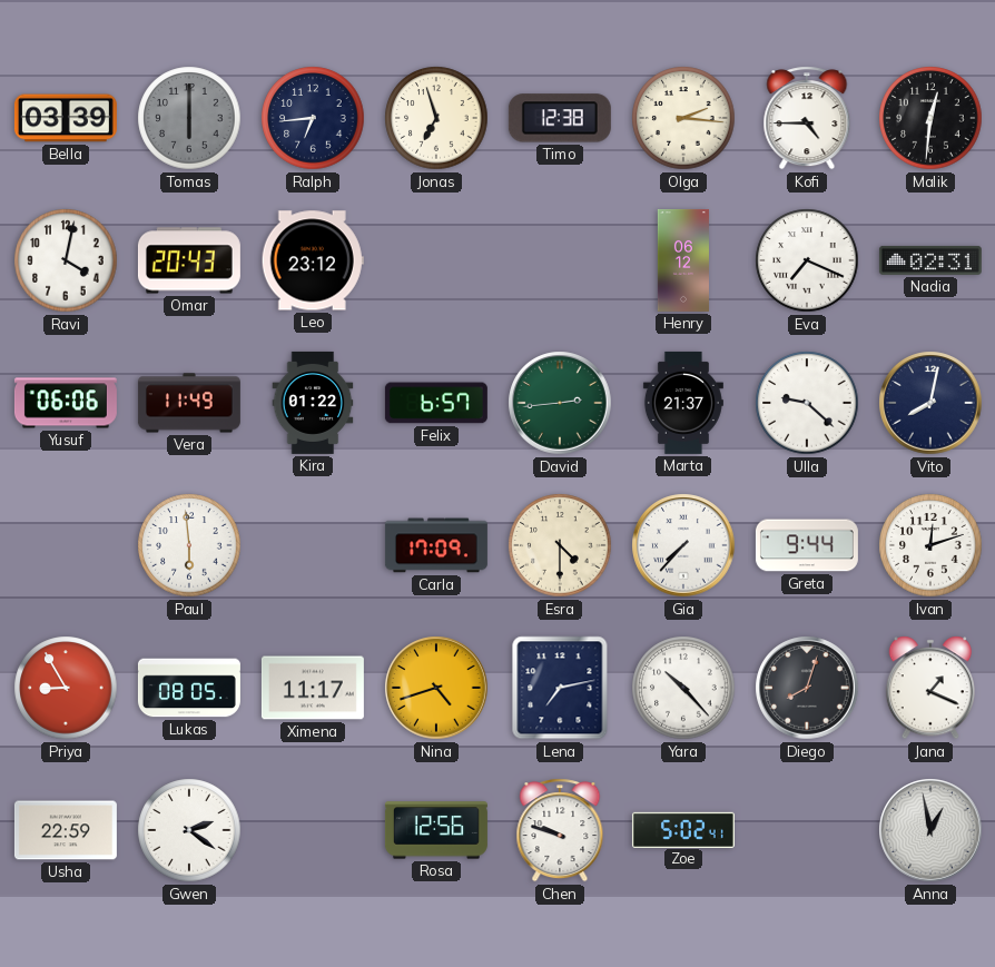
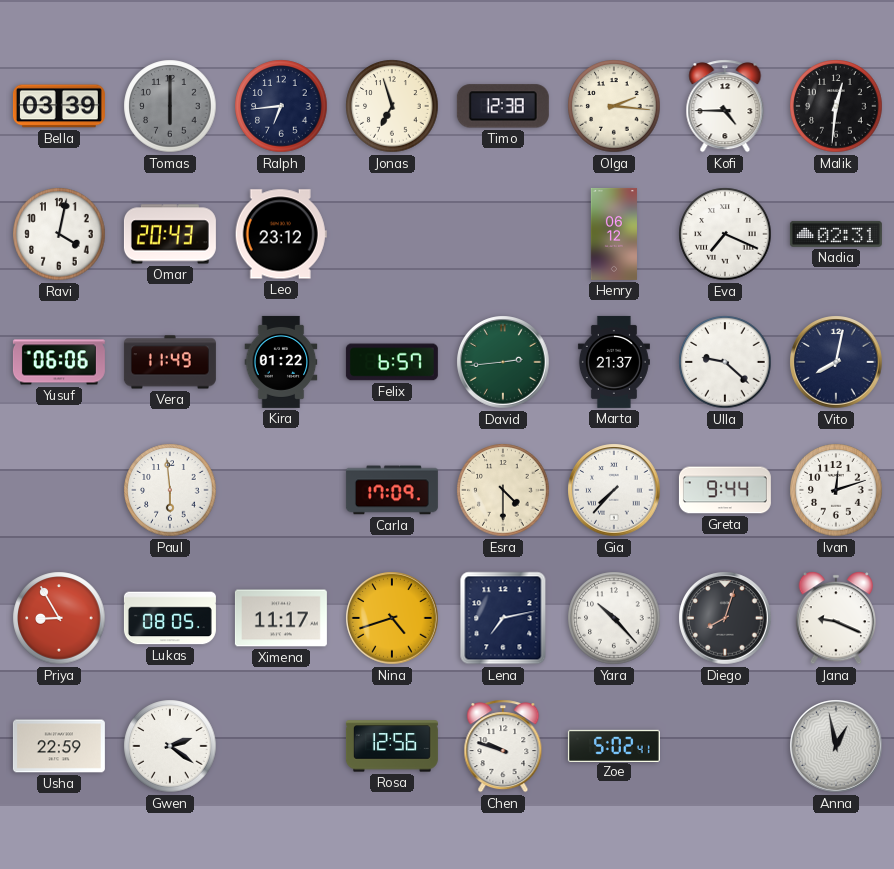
Jana: 1:19 -> 9:19 (836, 618)
